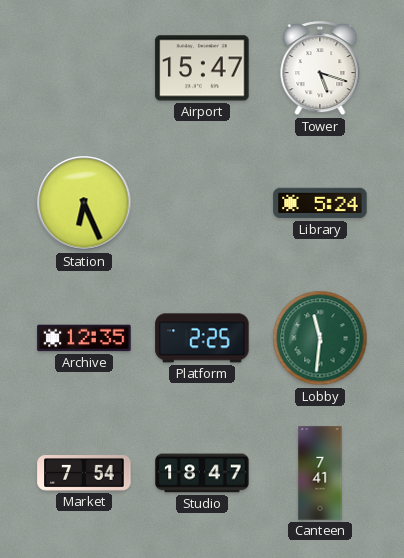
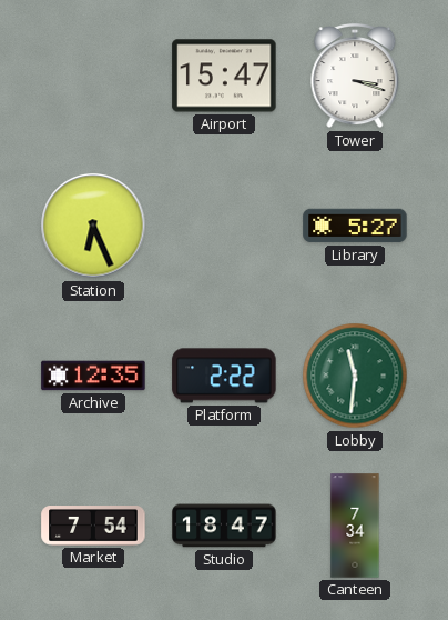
Tower: 5:18 -> 3:18 (355, 77)
Library: 5:24 -> 5:27 (355, 226)
Platform: 2:25 -> 2:22 (224, 376)
Canteen: 7:41 -> 7:34 (355, 526)
